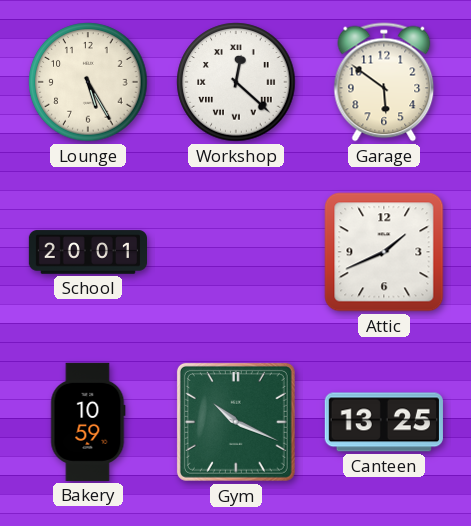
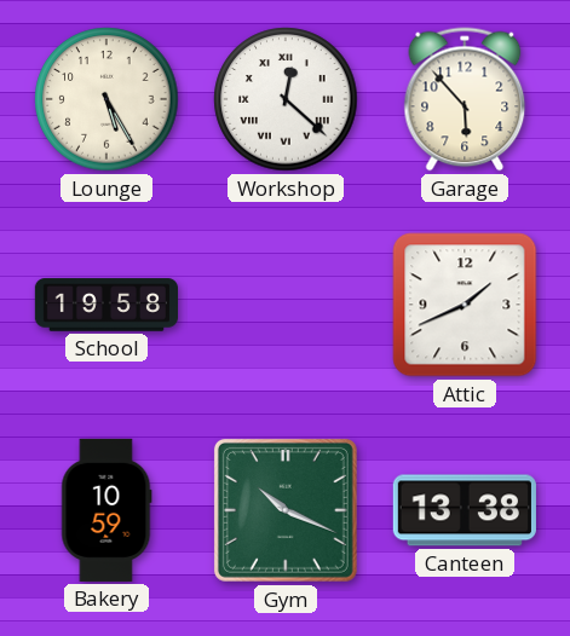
Garage: 5:51 -> 5:53 (465, 99)
School: 20:01 -> 19:58 (105, 305)
Canteen: 13:25 -> 13:38 (465, 510)
